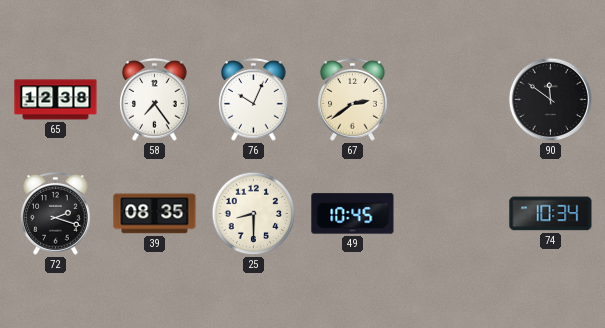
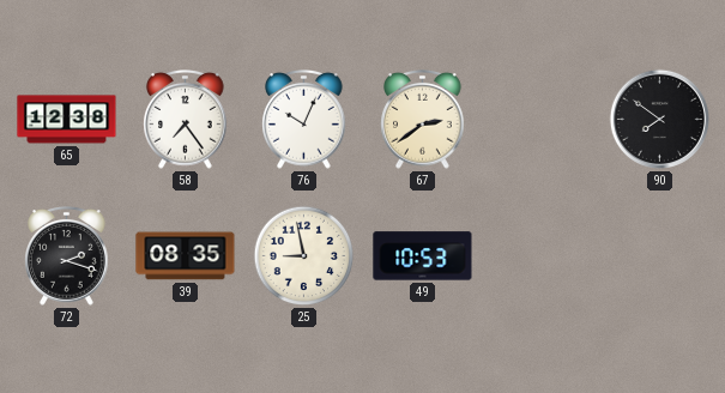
90: 11:51 -> 7:51 (659, 119)
25: 8:30 -> 8:58 (304, 256)
49: 10:45 -> 10:53 (423, 256)
74: 10:34 -> none (551, 214)
